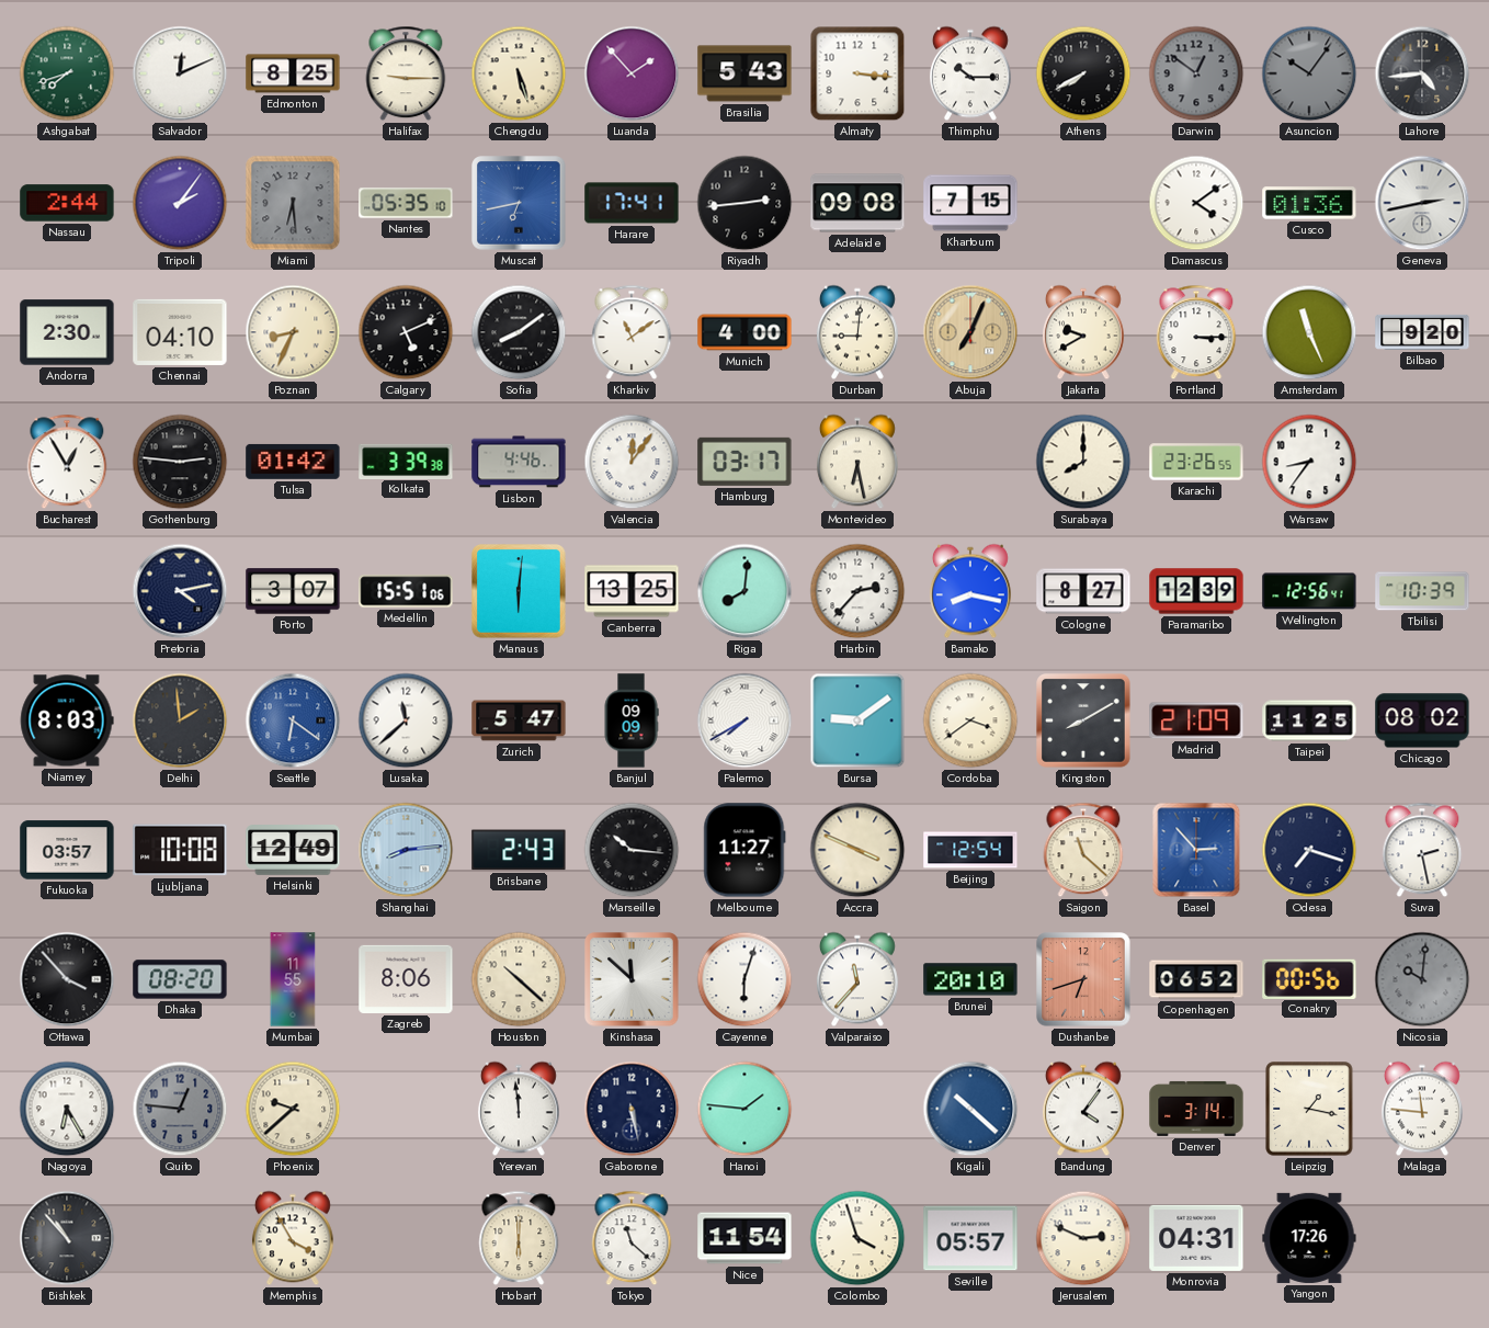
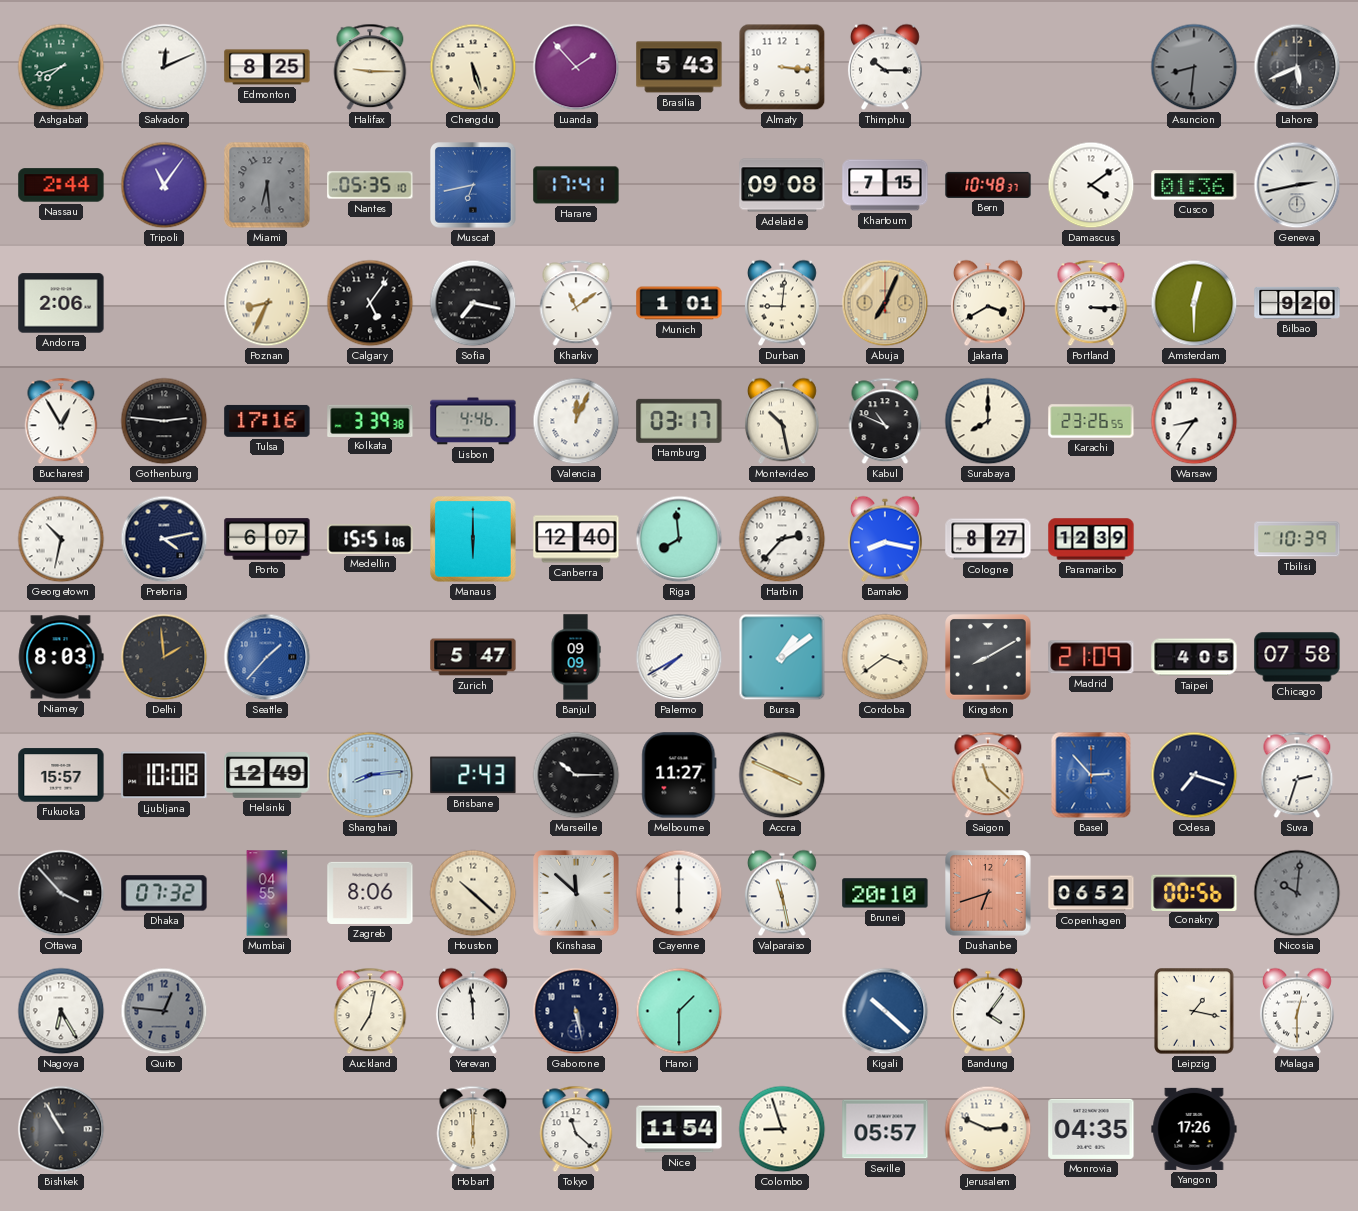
Athens: 7:40 -> none (1083, 73)
Darwin: 12:51 -> none (1196, 73)
Asuncion: 10:06 -> 8:31 (1194, 67)
Lahore: 4:44 -> 5:41 (1297, 67)
Tripoli: 2:06 -> 11:06 (164, 185)
Riyadh: 2:44 -> none (745, 203)
Bern: none -> 10:48 (988, 185)
Andorra: 2:30 -> 2:06 (61, 303)
Chennai: 04:10 -> none (180, 332)
Calgary: 5:11 -> 5:06 (370, 303)
Sofia: 8:09 -> 7:17 (473, 303)
Munich: 4:00 -> 1:01 (679, 303)
Jakarta: 9:40 -> 3:40 (988, 303)
Amsterdam: 11:26 -> 12:30 (1194, 303)
Tulsa: 01:42 -> 17:16 (267, 421)
Valencia: 12:06 -> 12:04 (576, 421)
Montevideo: 6:28 -> 10:28 (782, 421)
Kabul: none -> 10:49 (885, 421)
Georgetown: none -> 10:32 (61, 539)
Porto: 3:07 -> 6:07 (267, 539)
Manaus: 6:01 -> 6:00 (473, 539)
Canberra: 13:25 -> 12:40 (576, 539)
Riga: 8:01 -> 7:59 (679, 539)
Wellington: 12:56 -> none (1309, 591)
Seattle: 6:21 -> 1:37 (267, 657)
Lusaka: 11:38 -> none (406, 720)
Bursa: 9:09 -> 1:09 (782, 657)
Taipei: 11:25 -> 4:05 (1194, 657)
Chicago: 08:02 -> 07:58 (1297, 657)
Fukuoka: 03:57 -> 15:57 (61, 775)
Marseille: 10:16 -> 10:15 (576, 775)
Beijing: 12:54 -> none (970, 850)
Suva: 2:28 -> 2:33 (1297, 775)
Dhaka: 08:20 -> 07:32 (164, 893)
Mumbai: 11:55 -> 04:55 (267, 893)
Cayenne: 6:03 -> 6:00 (679, 893)
Valparaiso: 11:37 -> 11:28 (782, 893)
Phoenix: 9:38 -> none (293, 1109)
Auckland: none -> 7:02 (370, 1011)
Hanoi: 1:46 -> 1:30 (679, 1011)
Denver: 3:14 -> none (1196, 1109)
Malaga: 11:46 -> 12:30 (1297, 1011)
Bishkek: 10:53 -> 10:55 (61, 1129)
Memphis: 3:55 -> none (293, 1238)
Colombo: 3:57 -> 8:57 (782, 1129)
Monrovia: 04:31 -> 04:35 (1091, 1129)
